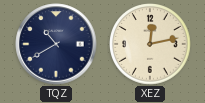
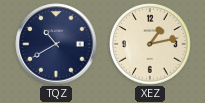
XEZ: 12:13 -> 1:13 (150, 44)
